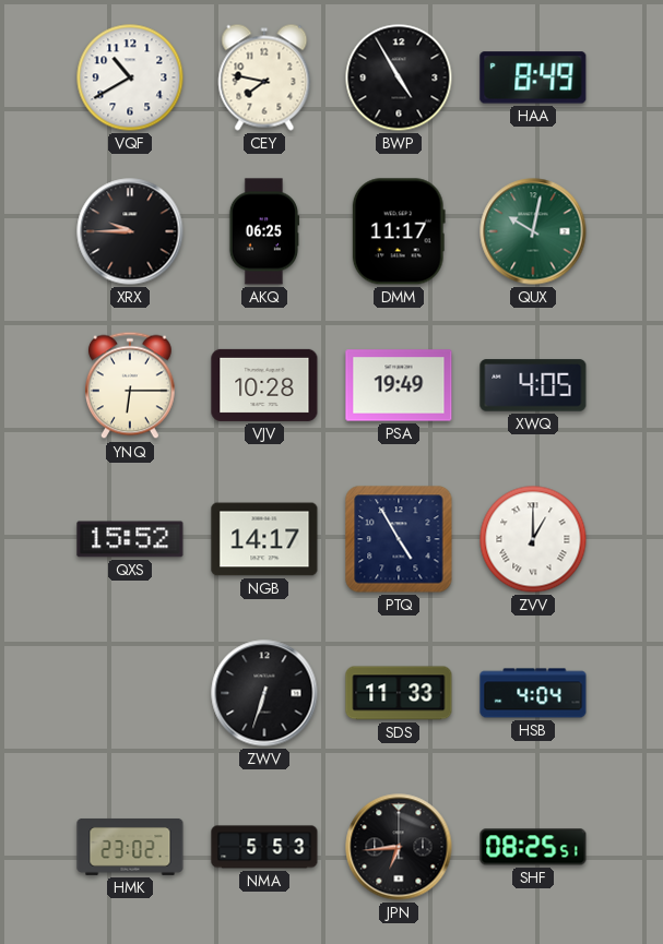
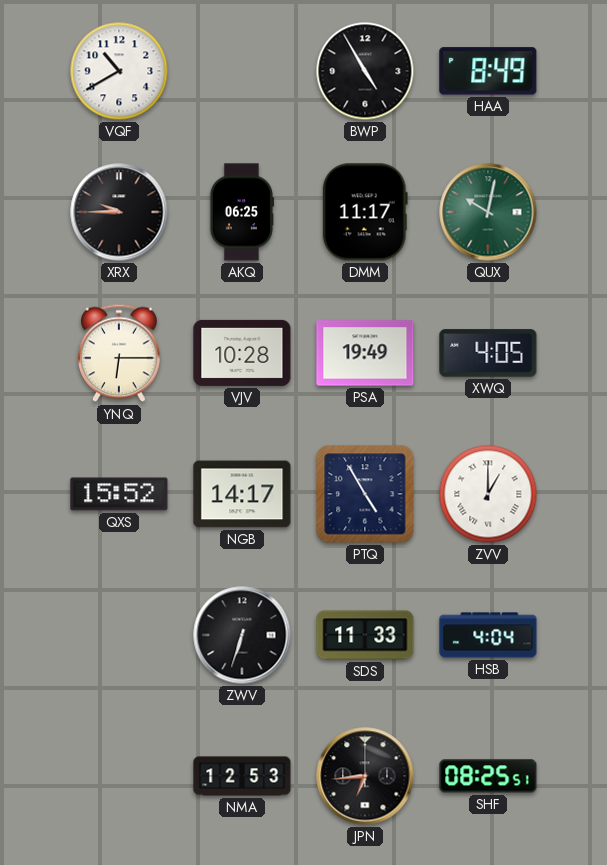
CEY: 7:47 -> none (264, 77)
HMK: 23:02 -> none (130, 847)
NMA: 5:53 -> 12:53 (242, 776)
